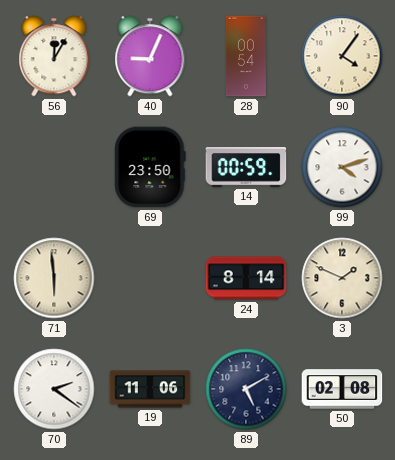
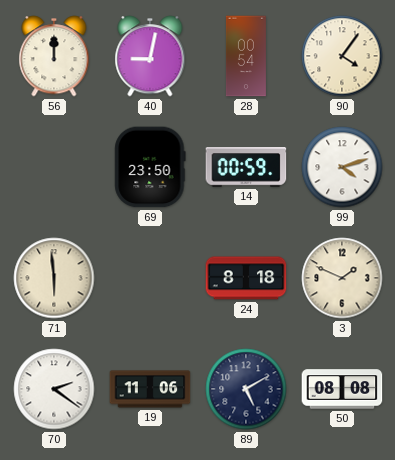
56: 12:05 -> 12:00 (54, 56)
40: 9:04 -> 9:02 (150, 56)
24: 8:14 -> 8:18 (246, 278)
50: 02:08 -> 08:08 (342, 389)
